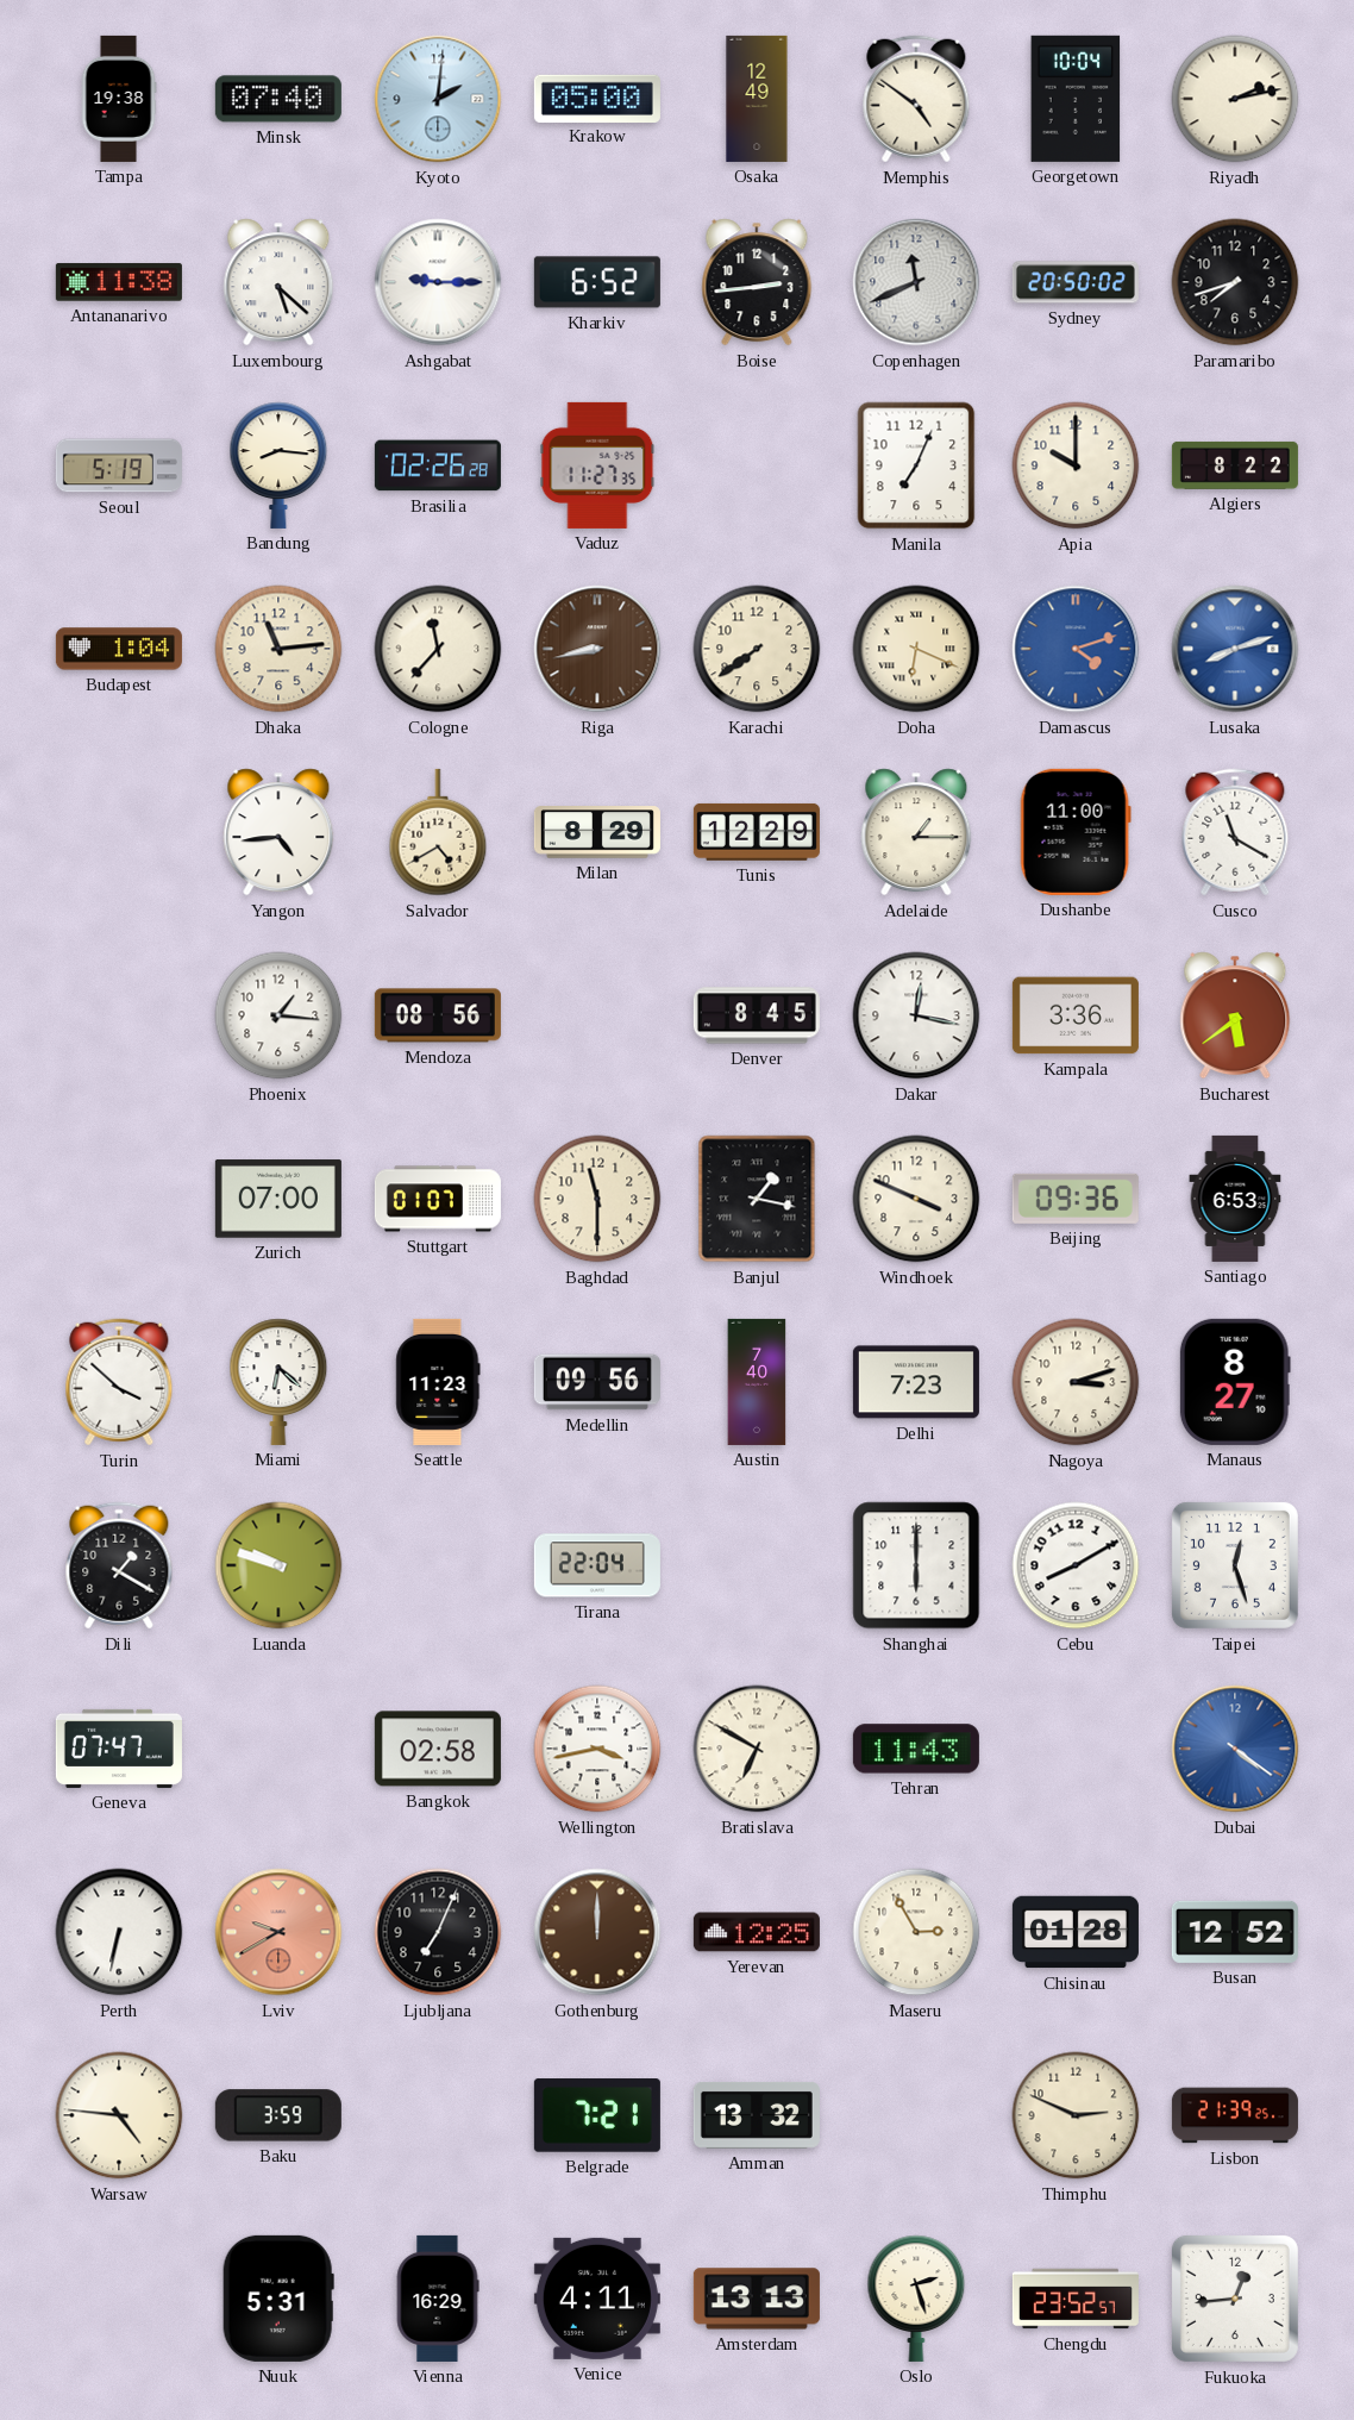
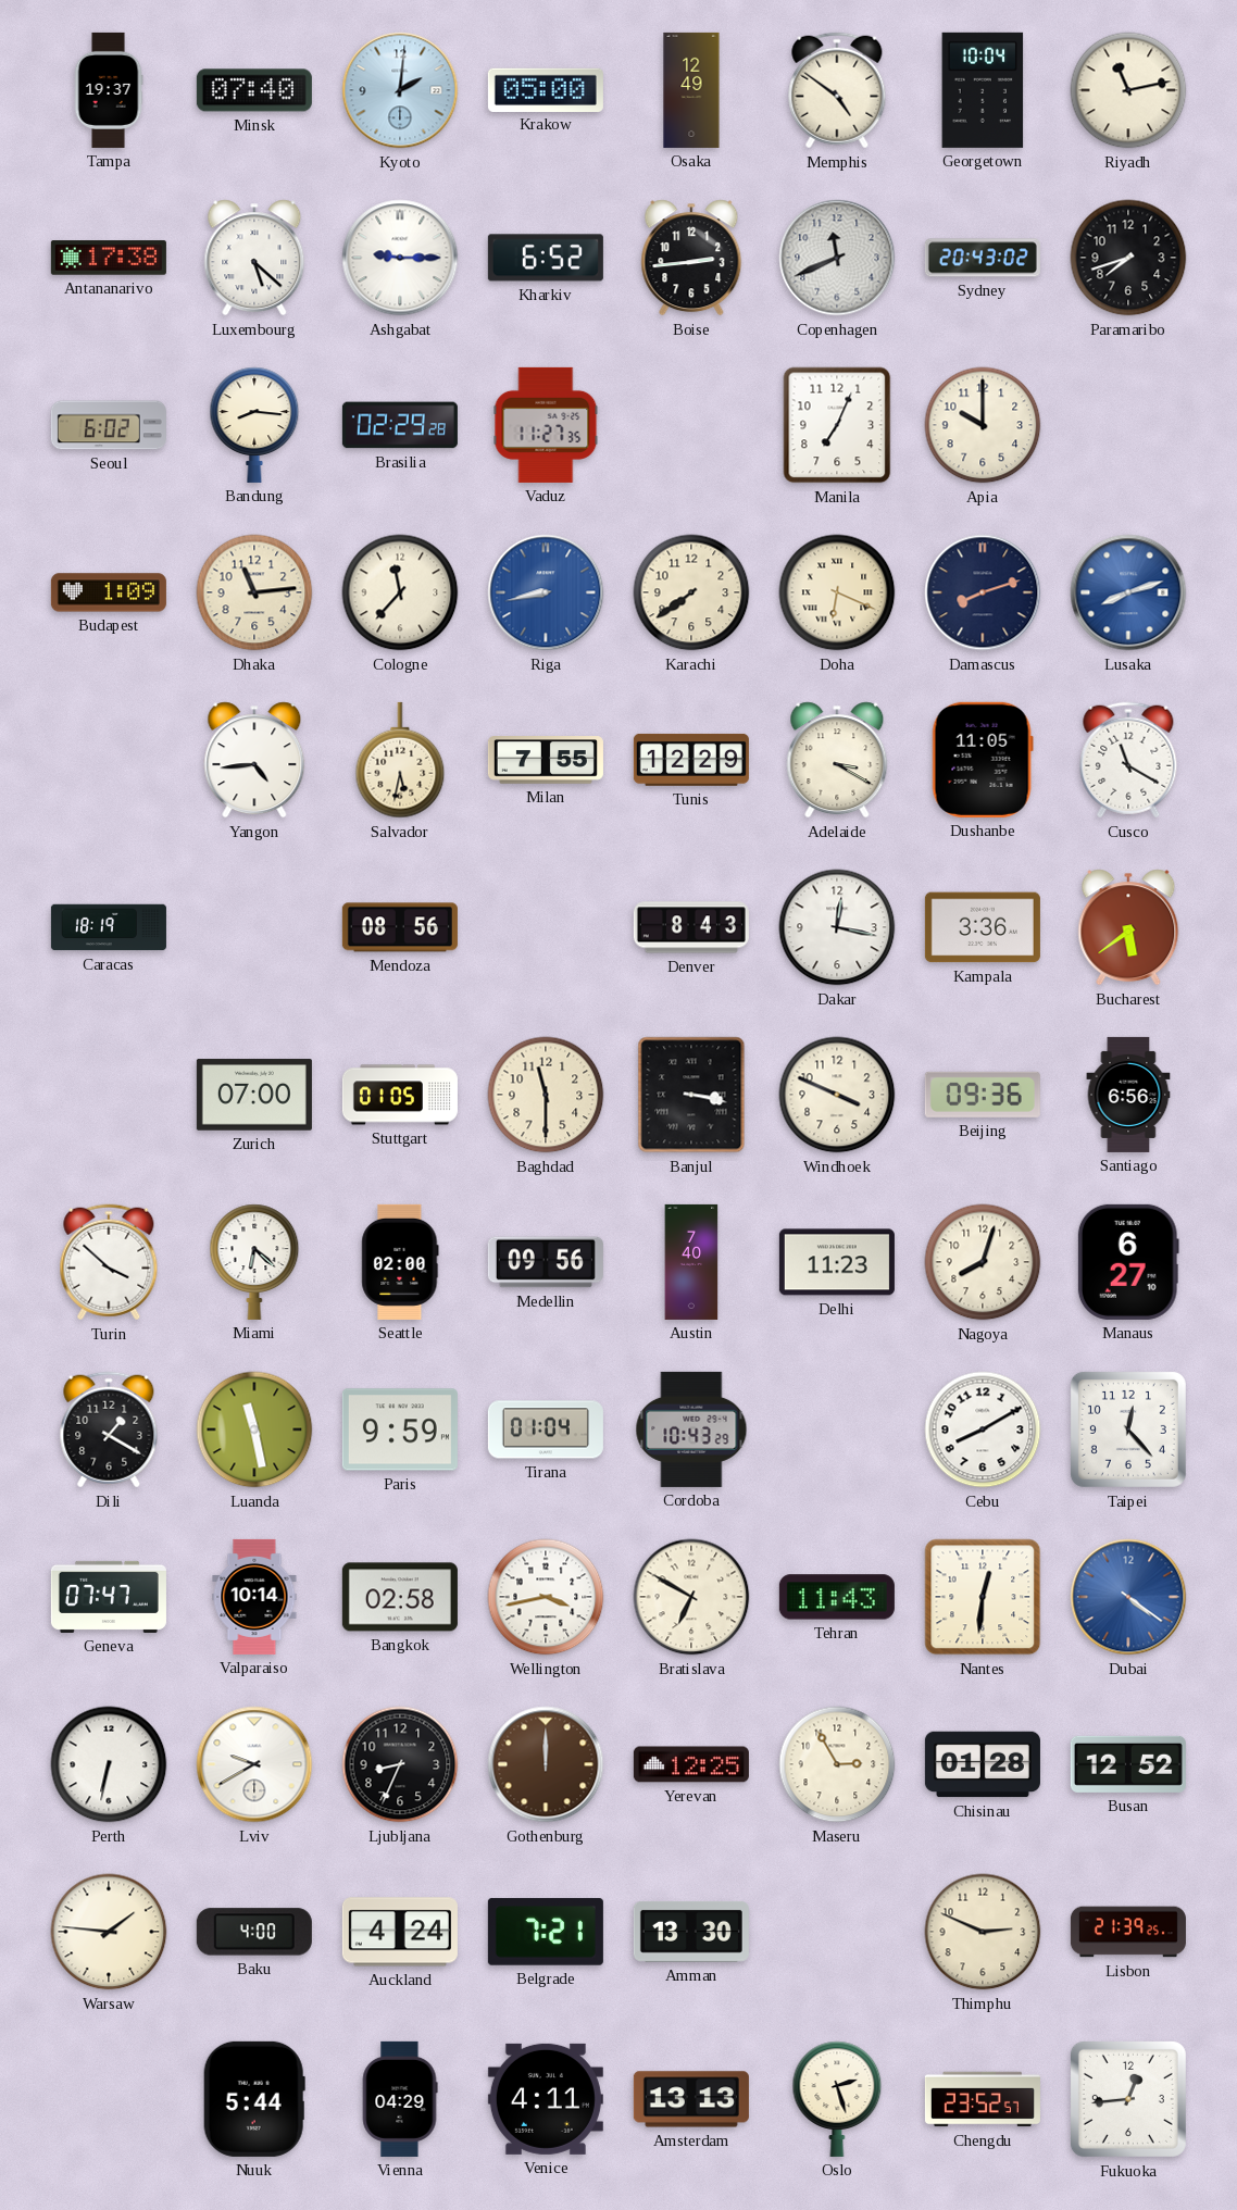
Tampa: 19:38 -> 19:37 (109, 90)
Riyadh: 2:13 -> 11:13 (1128, 90)
Antananarivo: 11:38 -> 17:38 (109, 258)
Sydney: 20:50 -> 20:43 (983, 258)
Seoul: 5:19 -> 6:02 (109, 425)
Brasilia: 02:26 -> 02:29 (400, 425)
Algiers: 8:22 -> none (1235, 465)
Budapest: 1:04 -> 1:09 (109, 592)
Riga dial: brown -> blue (546, 592)
Damascus: 4:12 -> 8:12 (983, 592)
Damascus dial: blue -> navy (983, 592)
Salvador: 4:40 -> 5:32 (400, 760)
Milan: 8:29 -> 7:55 (546, 760)
Adelaide: 1:15 -> 3:20 (837, 760)
Dushanbe: 11:00 -> 11:05 (983, 760)
Caracas: none -> 18:19 (109, 927)
Phoenix: 1:16 -> none (278, 1015)
Denver: 8:45 -> 8:43 (691, 927)
Stuttgart: 01:07 -> 01:05 (400, 1095)
Banjul: 1:17 -> 3:17 (691, 1095)
Santiago: 6:53 -> 6:56 (1128, 1095)
Seattle: 11:23 -> 02:00 (400, 1262)
Delhi: 7:23 -> 11:23 (837, 1262)
Nagoya: 3:12 -> 8:03 (983, 1262)
Manaus: 8:27 -> 6:27 (1128, 1262)
Luanda: 9:48 -> 11:28 (254, 1429)
Paris: none -> 9:59 (400, 1429)
Tirana: 22:04 -> 01:04 (546, 1429)
Cordoba: none -> 10:43 (691, 1429)
Shanghai: 6:00 -> none (916, 1565)
Taipei: 12:27 -> 12:23 (1128, 1429)
Valparaiso: none -> 10:14 (254, 1597)
Nantes: none -> 12:31 (983, 1597)
Lviv dial: salmon -> white (254, 1764)
Ljubljana: 7:04 -> 8:34 (400, 1764)
Warsaw: 4:46 -> 1:46 (109, 1932)
Baku: 3:59 -> 4:00 (254, 1932)
Auckland: none -> 4:24 (400, 1932)
Amman: 13:32 -> 13:30 (691, 1932)
Nuuk: 5:31 -> 5:44 (254, 2099)
Vienna: 16:29 -> 04:29 (400, 2099)
